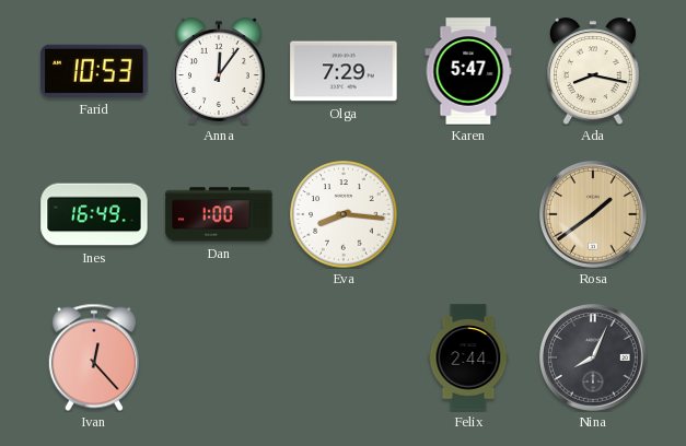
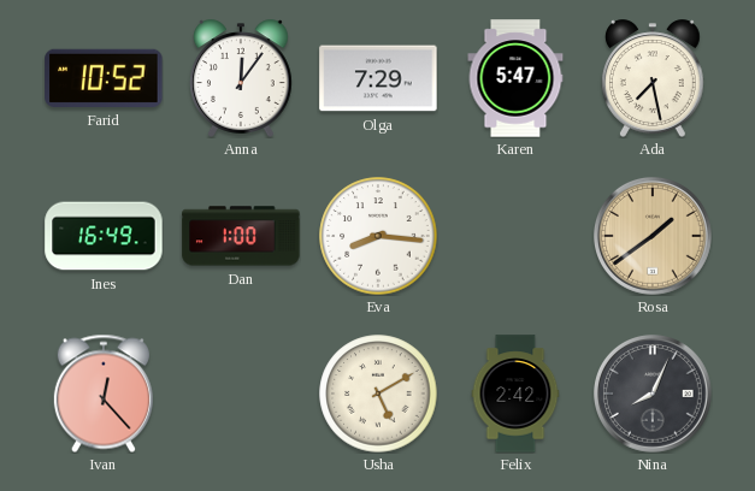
Farid: 10:53 -> 10:52 (104, 78)
Ada: 8:17 -> 7:28 (653, 78)
Usha: none -> 5:10 (378, 394)
Felix: 2:44 -> 2:42 (515, 394)
